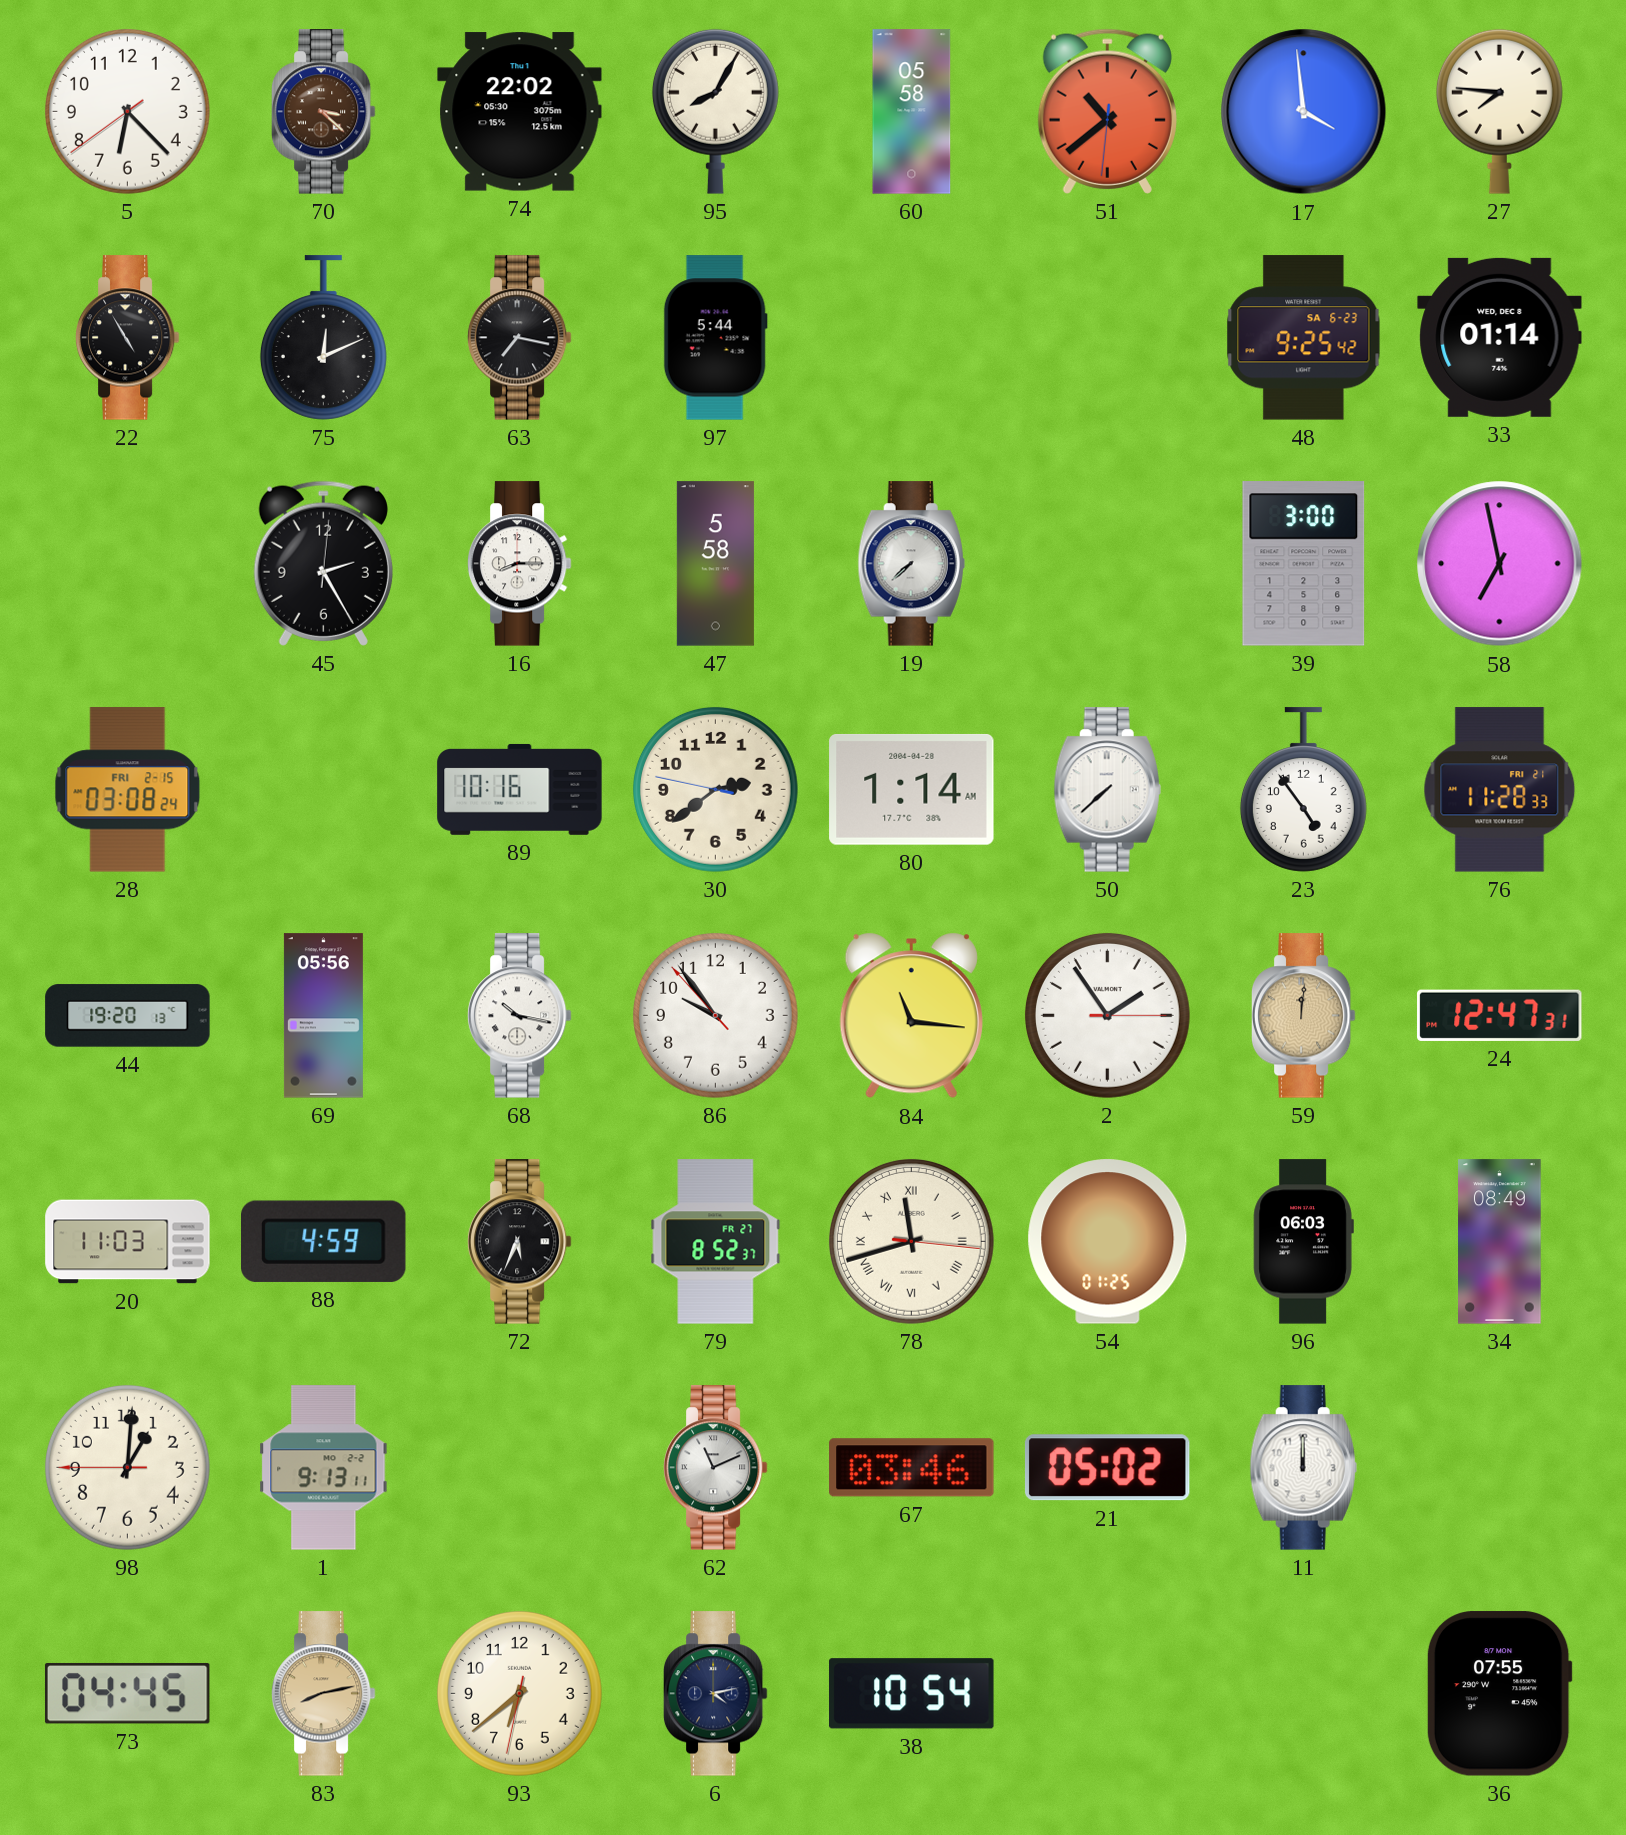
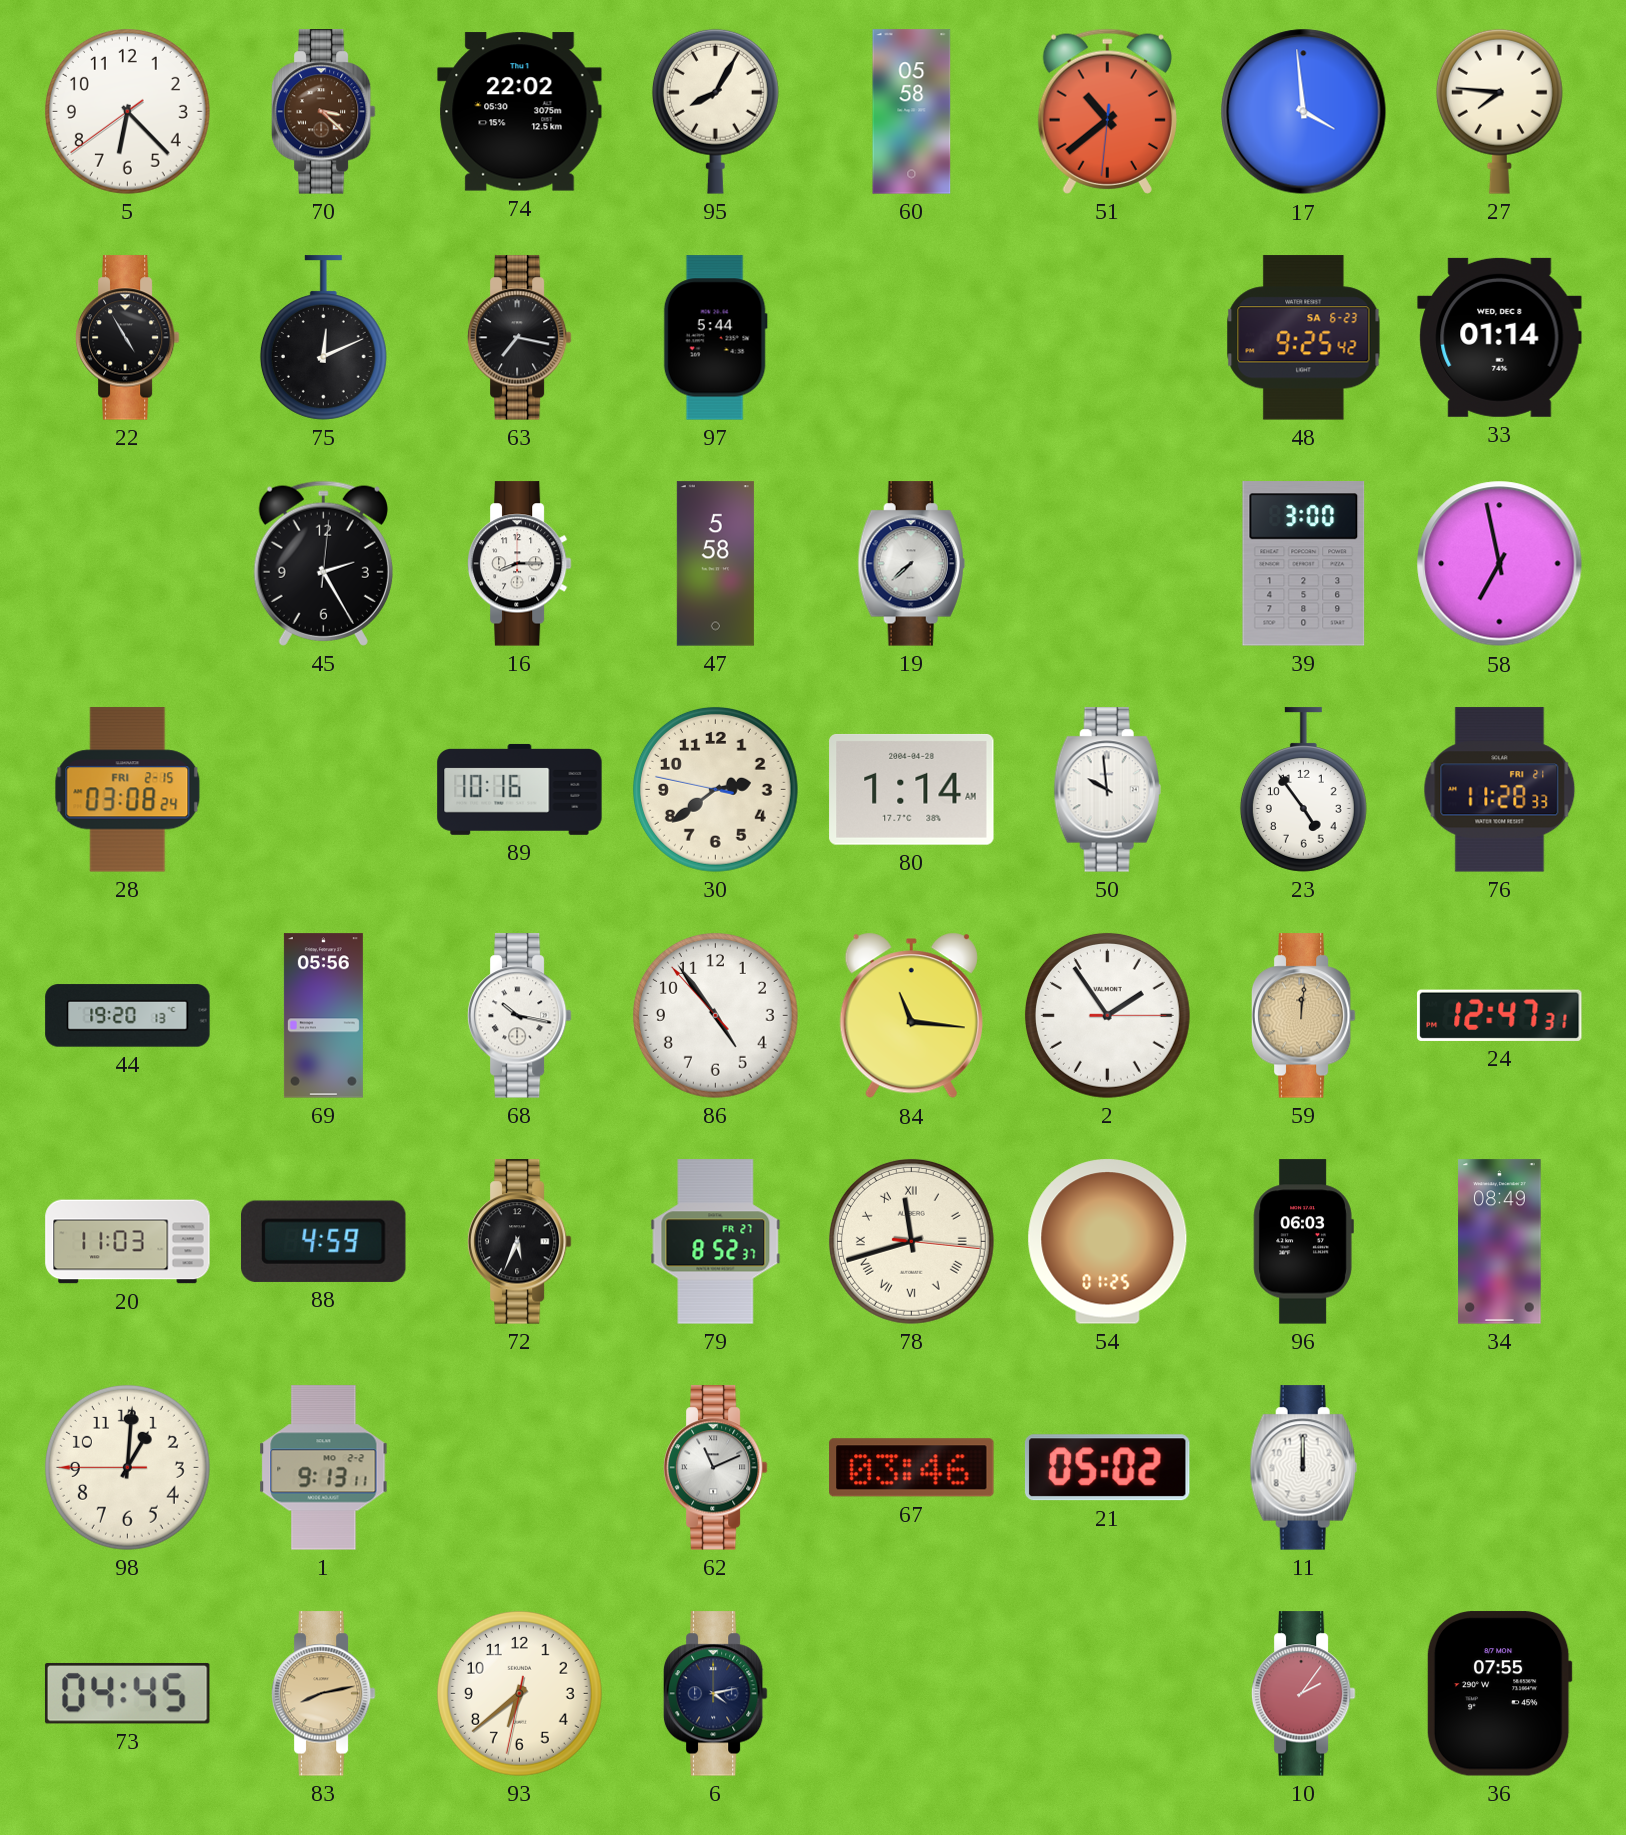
50: 7:38 -> 9:59 (1107, 790)
86: 9:53 -> 4:53 (715, 1015)
38: 10:54 -> none (912, 1694)
10: none -> 2:06 (1303, 1694)
